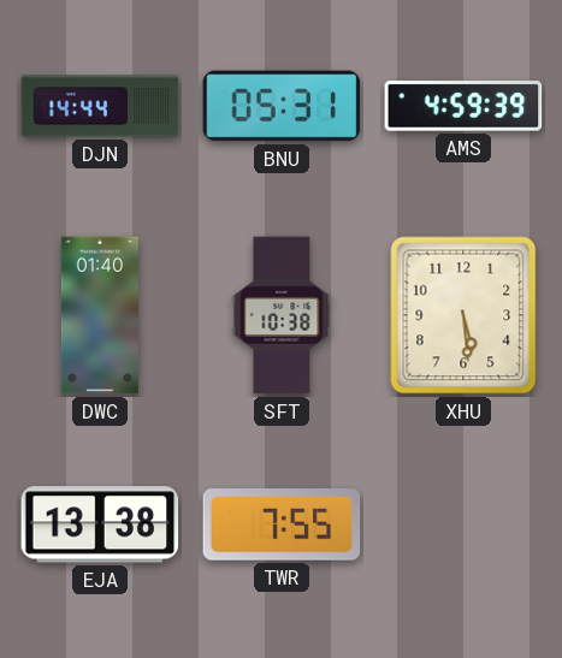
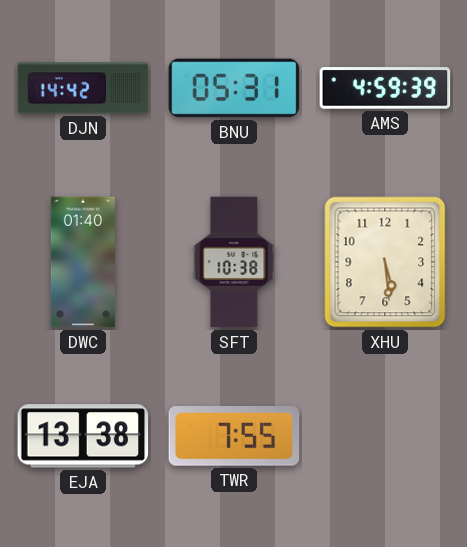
DJN: 14:44 -> 14:42 (83, 88)
